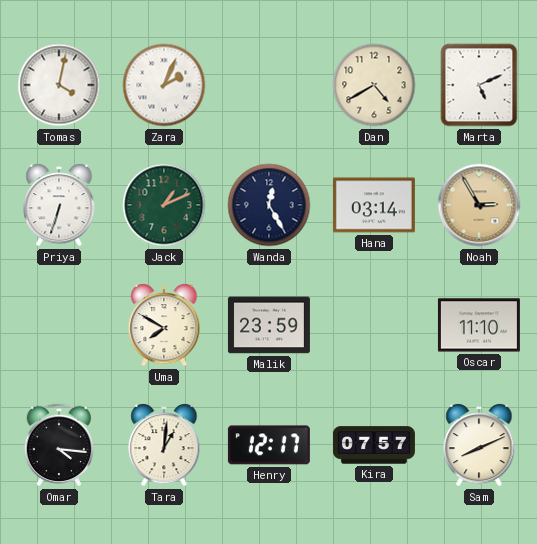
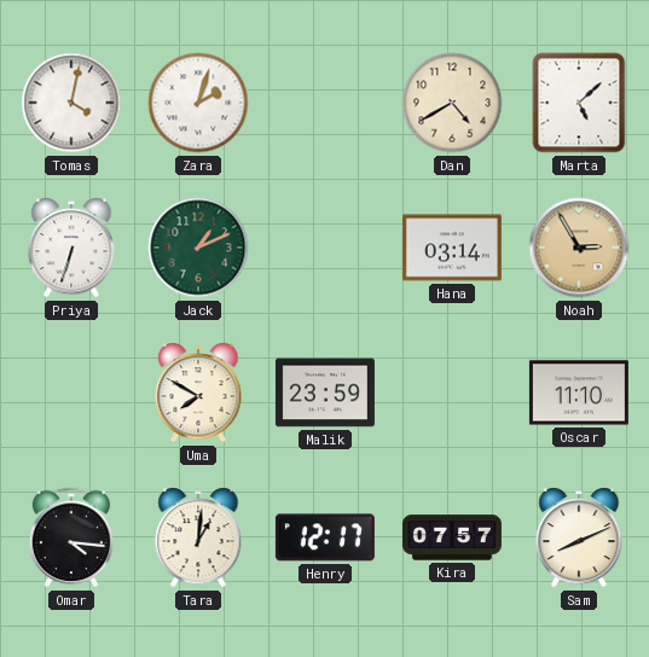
Zara: 2:04 -> 2:03 (198, 103)
Marta: 5:11 -> 5:08 (579, 103)
Wanda: 12:25 -> none (269, 205)
